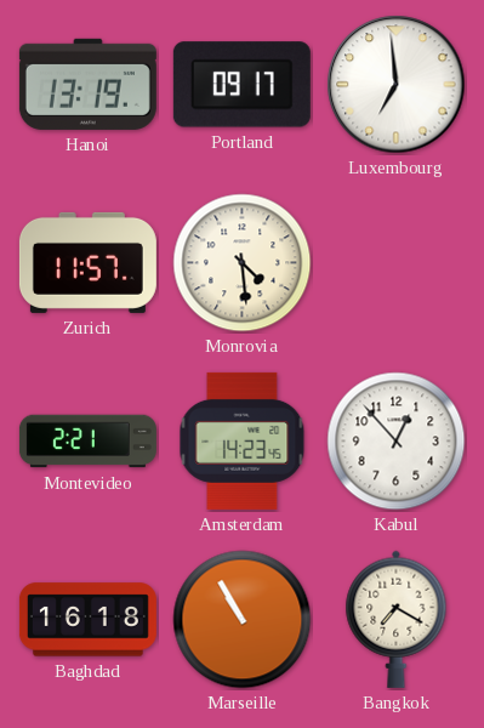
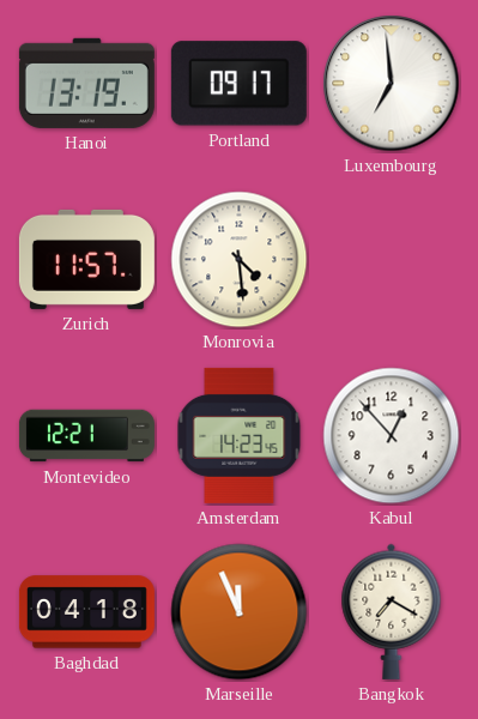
Montevideo: 2:21 -> 12:21 (86, 436)
Baghdad: 16:18 -> 04:18 (86, 612)
Marseille: 10:55 -> 11:56 (240, 612)
